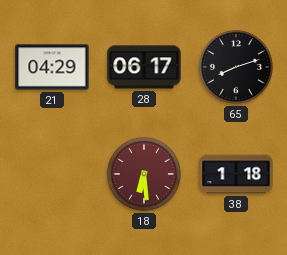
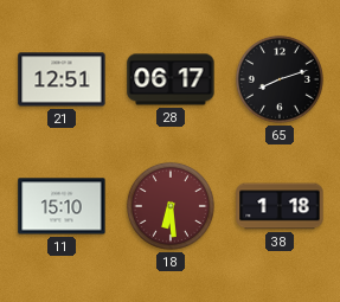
21: 04:29 -> 12:51 (62, 79)
11: none -> 15:10 (62, 206)
